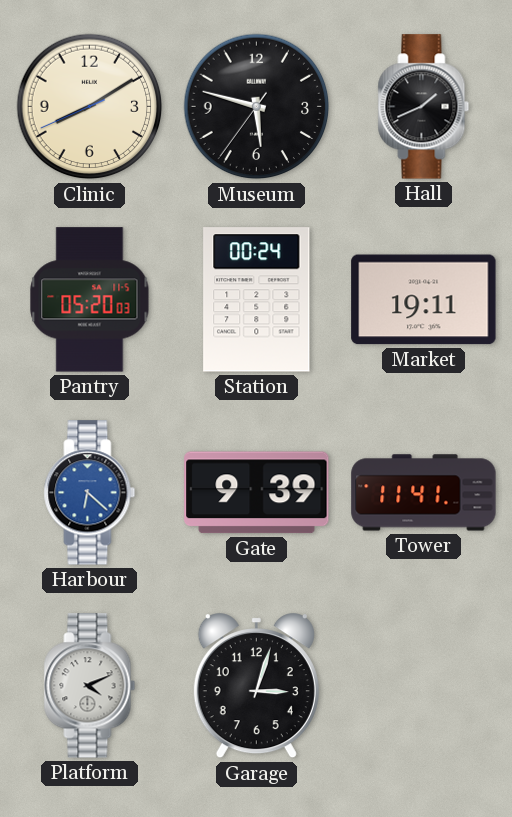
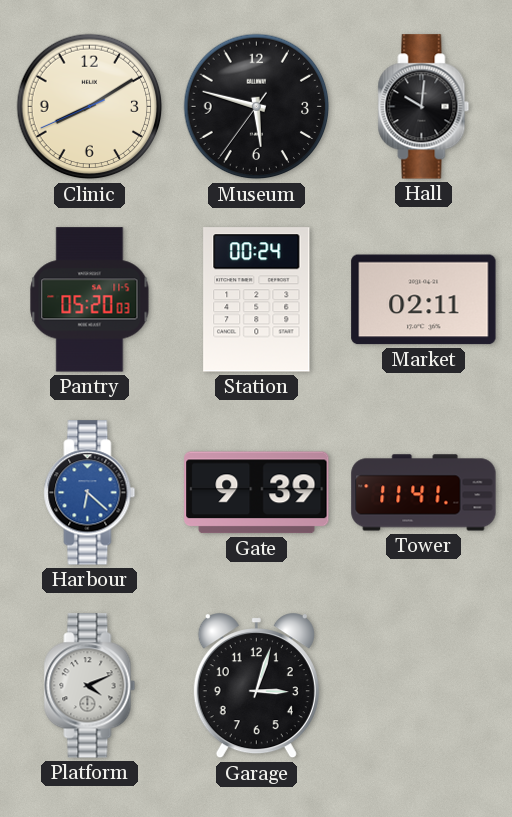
Hall: 1:41 -> 10:01 (424, 107)
Market: 19:11 -> 02:11 (424, 300)
